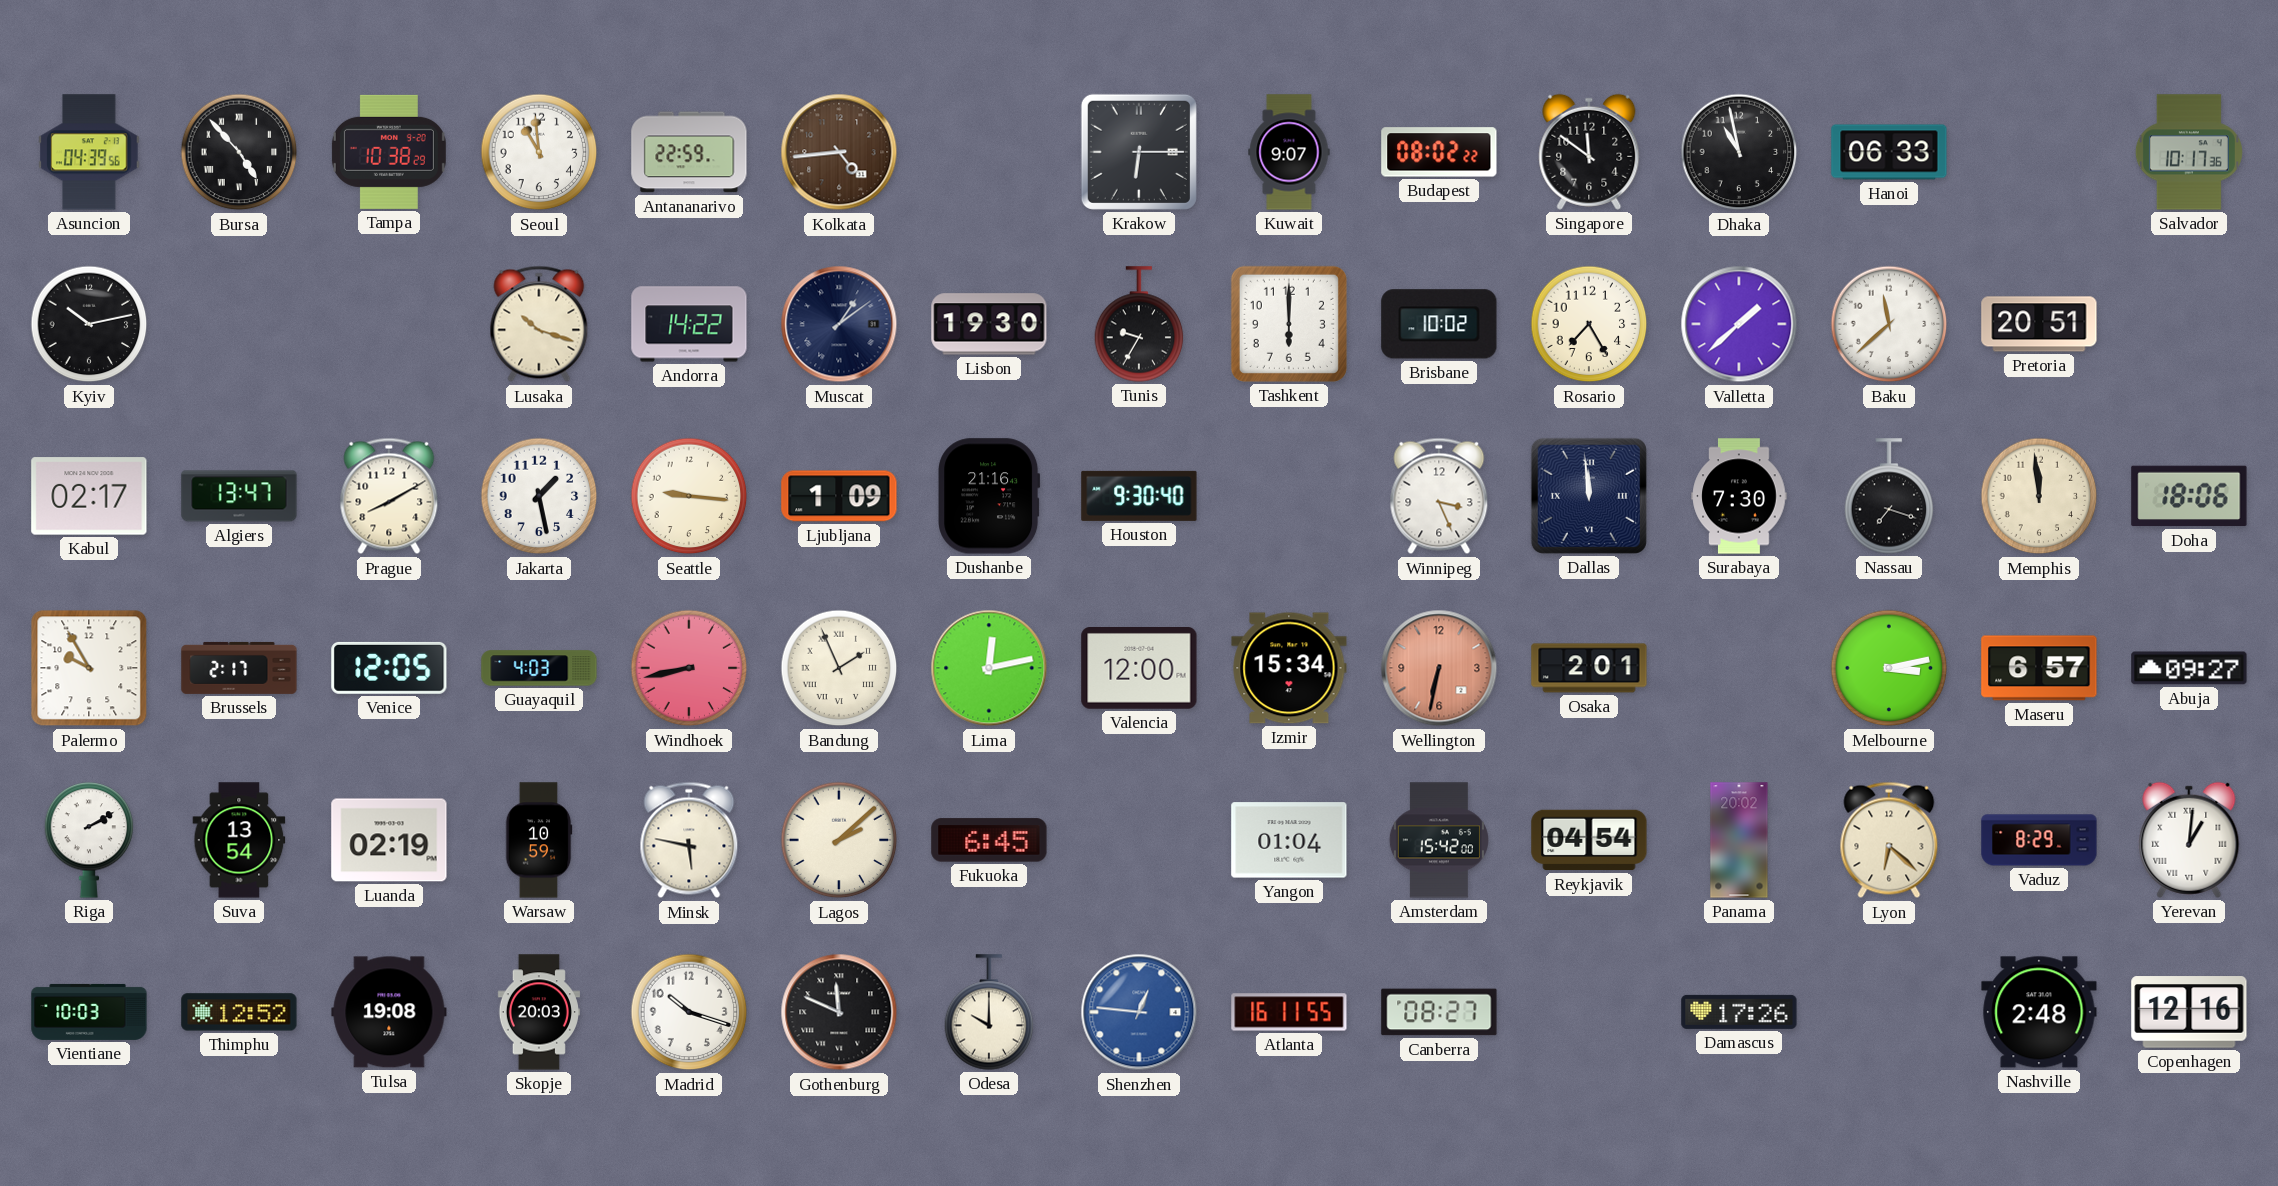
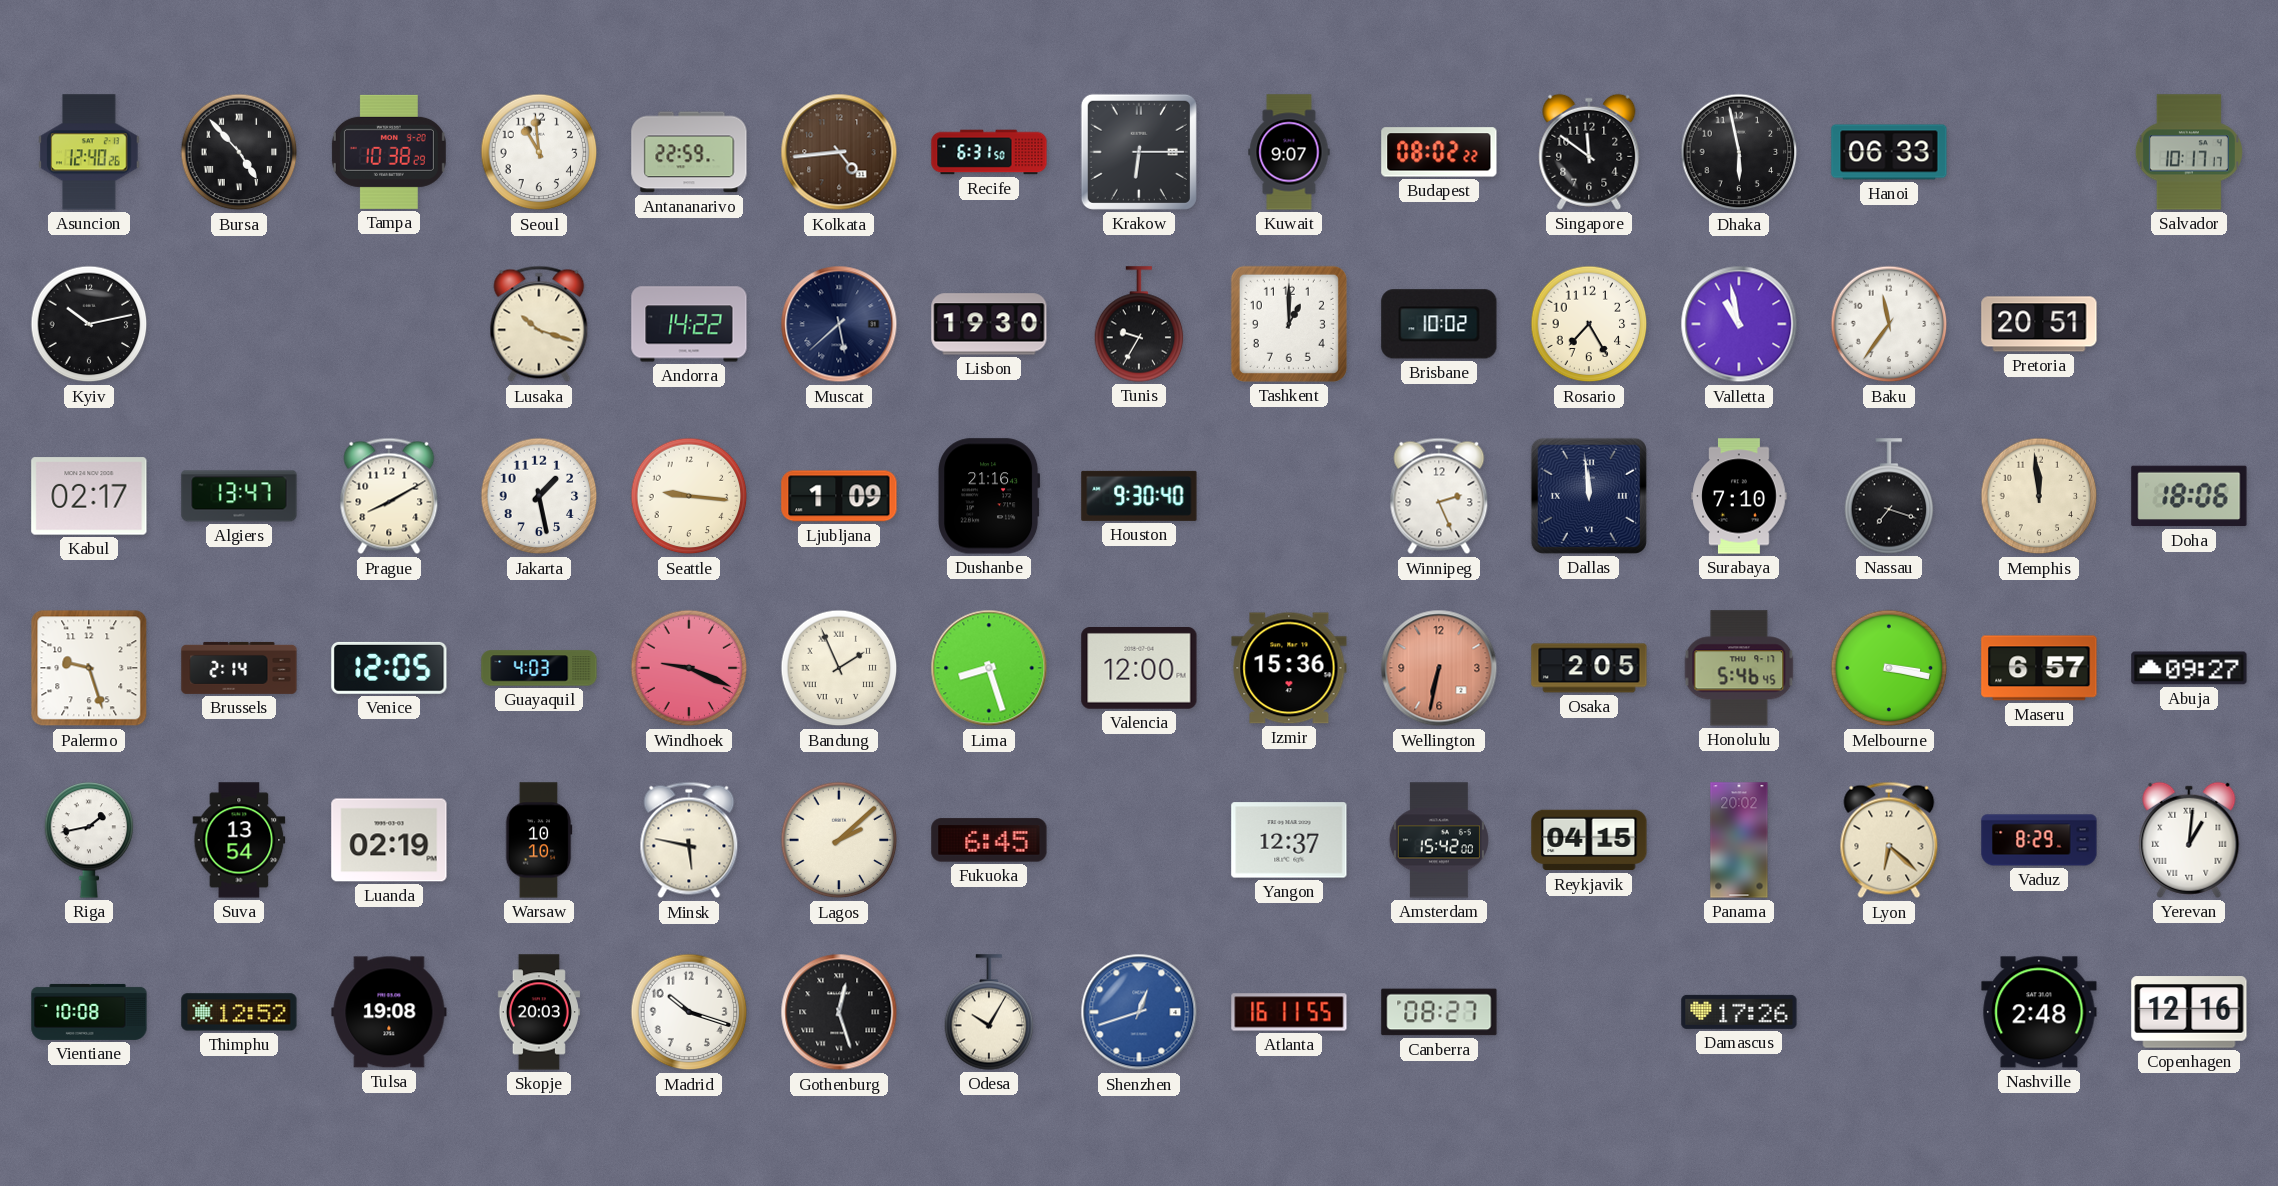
Asuncion: 04:39 -> 12:40 (89, 152)
Recife: none -> 6:31 (989, 152)
Dhaka: 10:58 -> 5:58 (1739, 152)
Salvador: 10:17:36 -> 10:17:17 (2189, 152)
Muscat: 1:09 -> 5:38 (839, 324)
Tashkent: 6:00 -> 1:00 (1289, 324)
Valletta: 1:38 -> 10:58 (1739, 324)
Baku: 11:38 -> 11:36 (1889, 324)
Winnipeg: 3:26 -> 2:26 (1439, 496)
Surabaya: 7:30 -> 7:10 (1739, 496)
Palermo: 9:55 -> 9:27 (89, 668)
Brussels: 2:17 -> 2:14 (239, 668)
Windhoek: 8:43 -> 9:19 (689, 668)
Lima: 12:13 -> 8:27 (989, 668)
Izmir: 15:34 -> 15:36 (1289, 668)
Osaka: 2:01 -> 2:05 (1589, 668)
Honolulu: none -> 5:46 (1739, 668)
Melbourne: 3:13 -> 3:17 (1889, 668)
Riga: 2:10 -> 1:43 (89, 840)
Warsaw: 10:59 -> 10:10 (539, 840)
Yangon: 01:04 -> 12:37 (1289, 840)
Reykjavik: 04:54 -> 04:15 (1589, 840)
Vientiane: 10:03 -> 10:08 (89, 1012)
Gothenburg: 11:49 -> 12:27 (839, 1012)
Odesa: 10:00 -> 10:05 (989, 1012)
Shenzhen: 12:46 -> 12:42 (1139, 1012)
